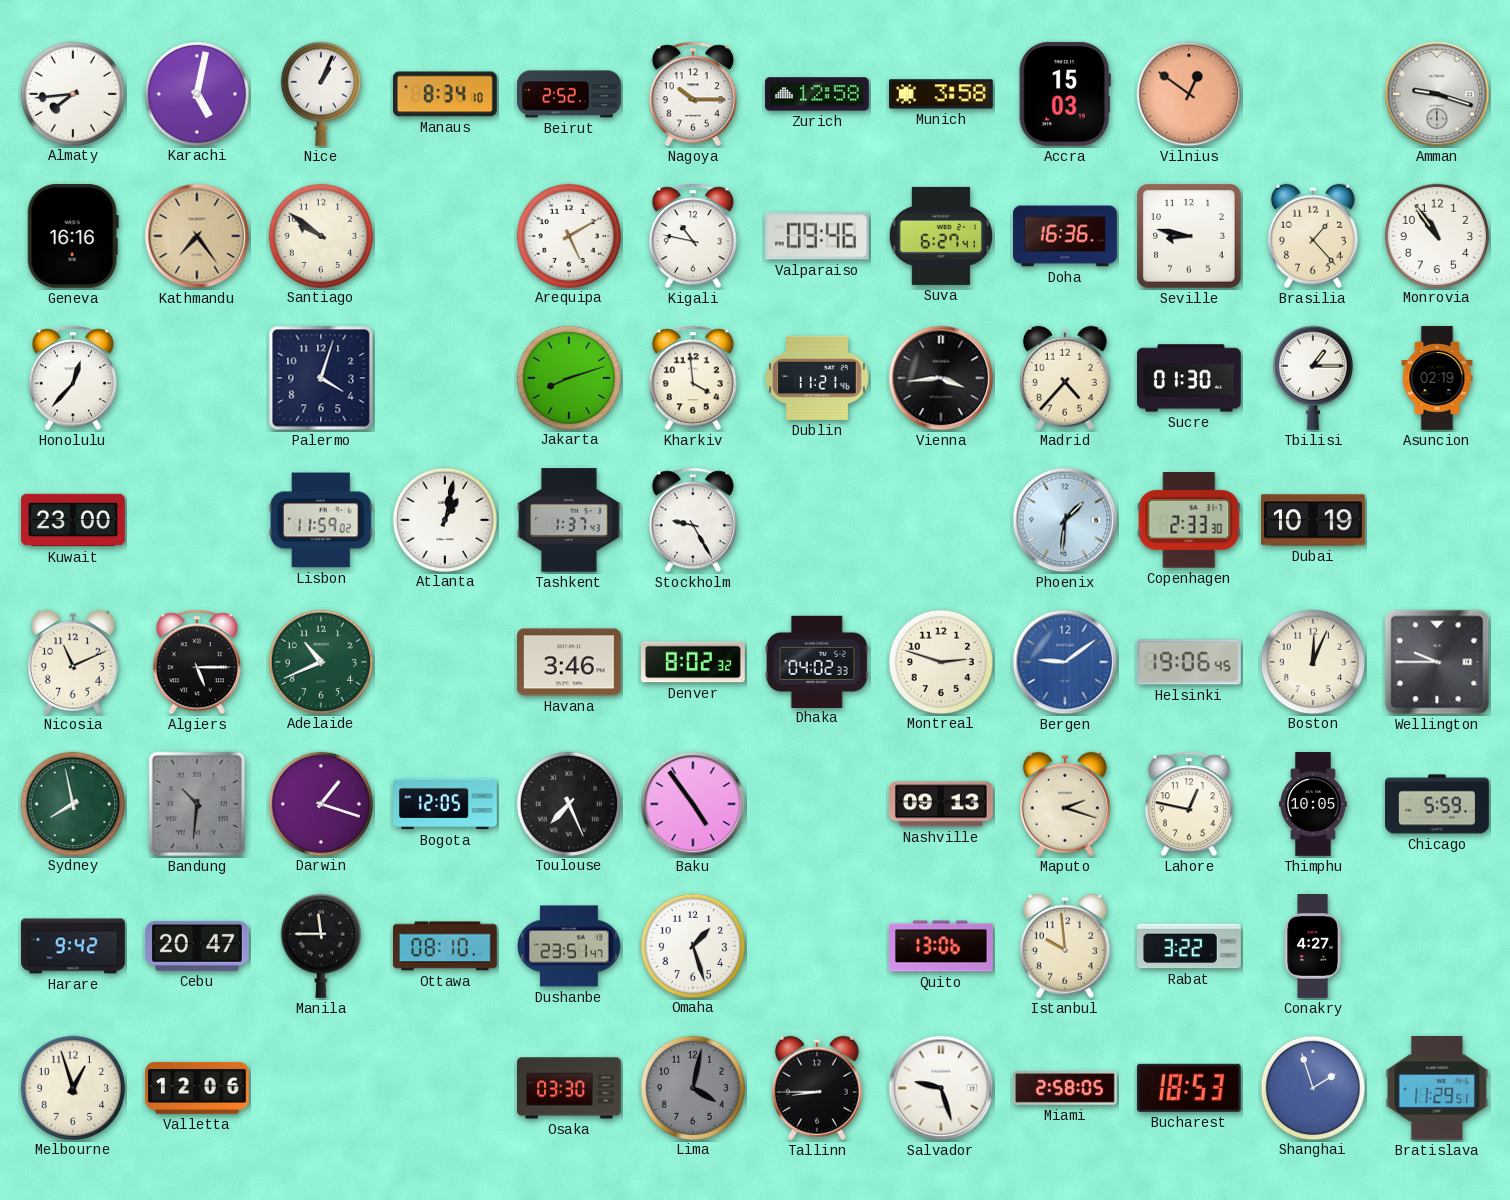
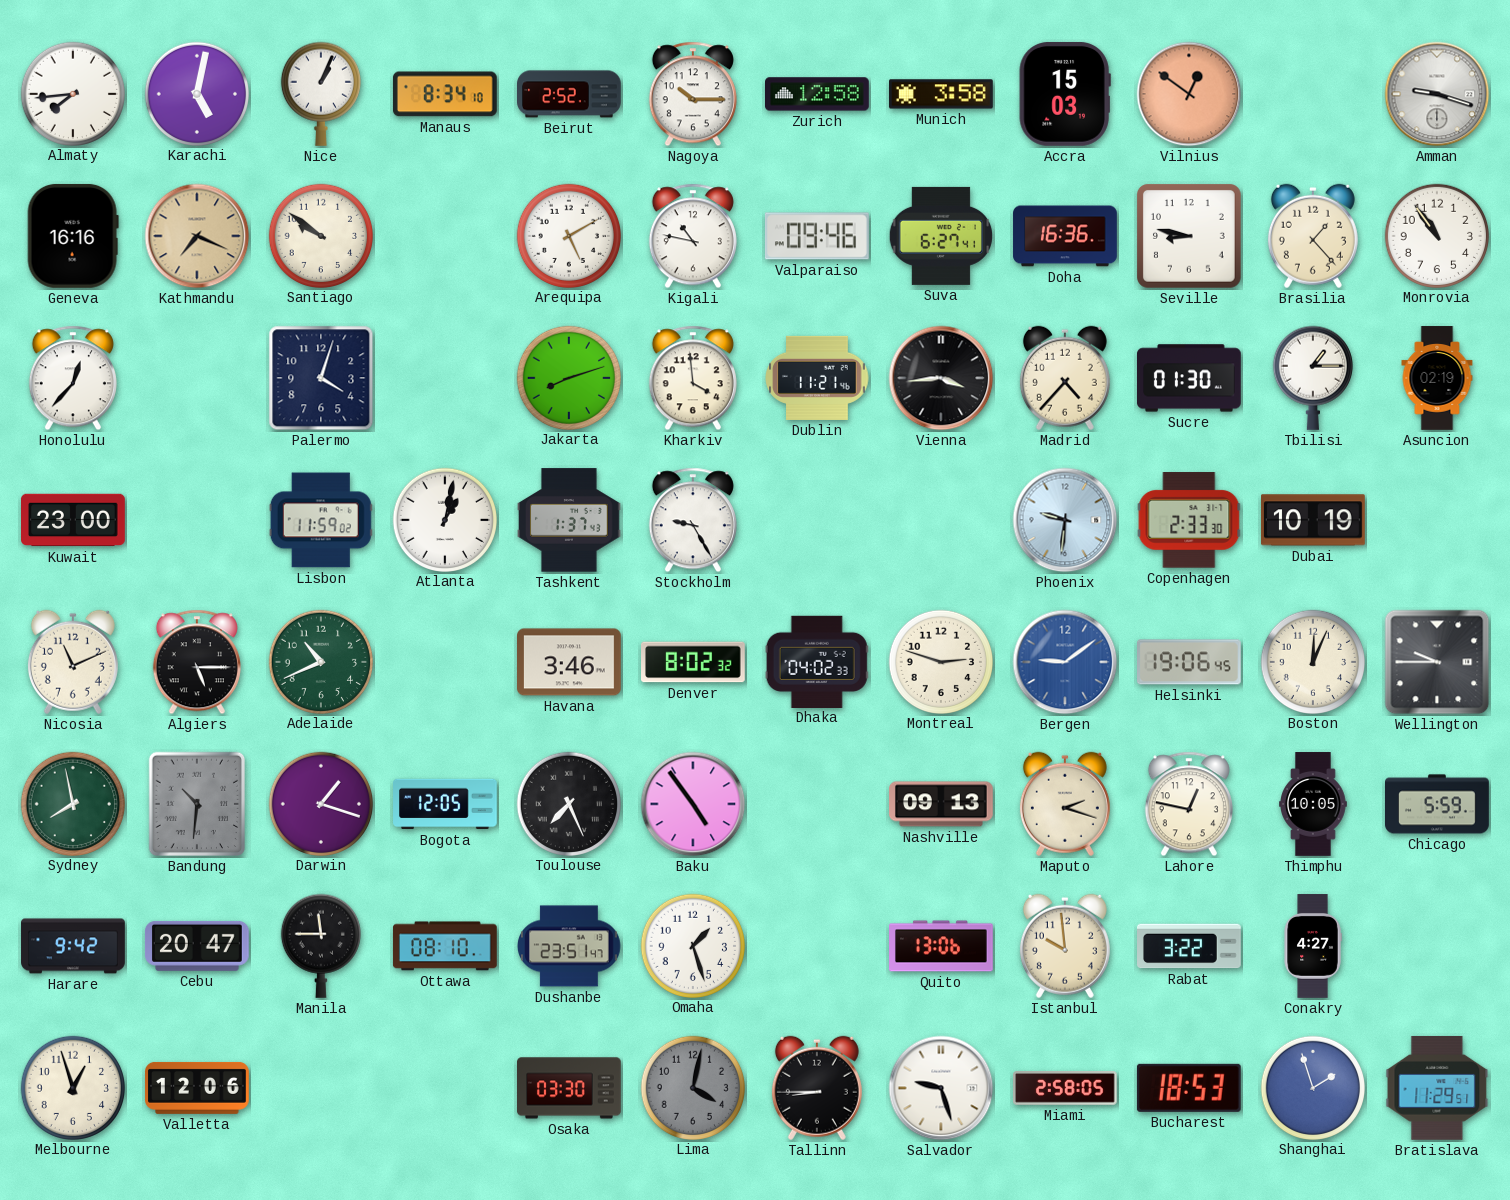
Kathmandu: 7:24 -> 7:19 (197, 236)
Phoenix: 1:31 -> 9:31 (1065, 520)
